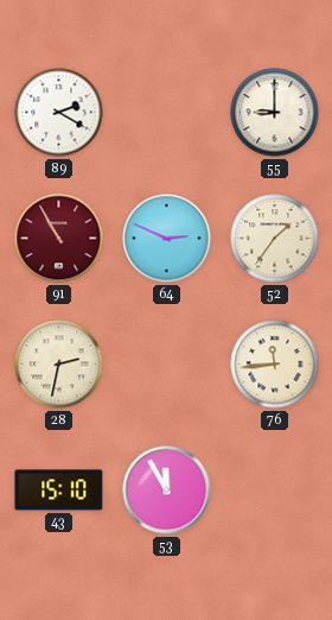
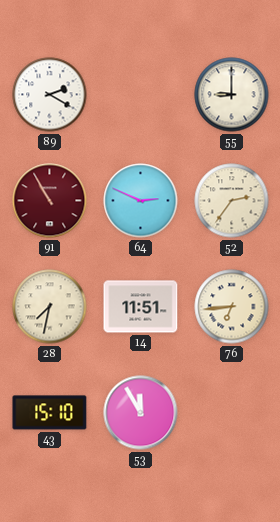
52: 1:36 -> 2:36 (232, 201)
28: 2:32 -> 7:32 (50, 307)
14: none -> 11:51 (141, 307)
76: 11:44 -> 6:44 (232, 307)
